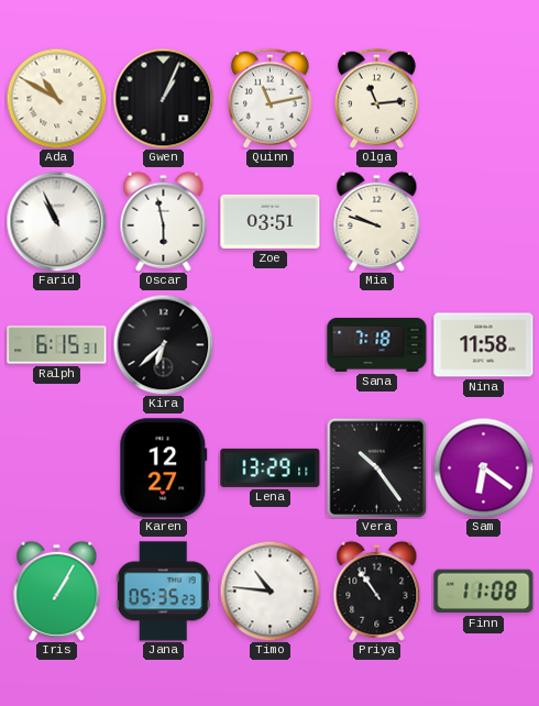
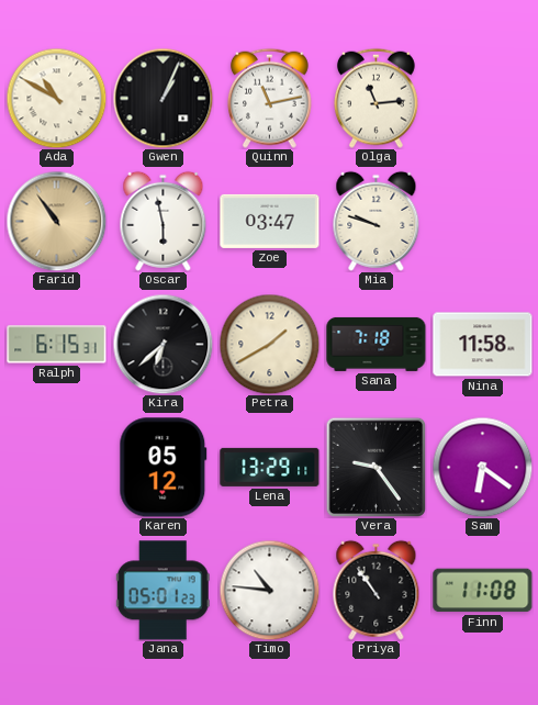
Farid: 10:56 -> 10:54 (56, 221)
Farid dial: white -> champagne (56, 221)
Zoe: 03:51 -> 03:47 (270, 221)
Petra: none -> 1:40 (269, 344)
Karen: 12:27 -> 05:12 (164, 468)
Vera: 10:24 -> 9:24 (376, 467)
Iris: 1:05 -> none (57, 591)
Jana: 05:35 -> 05:01 (162, 591)
